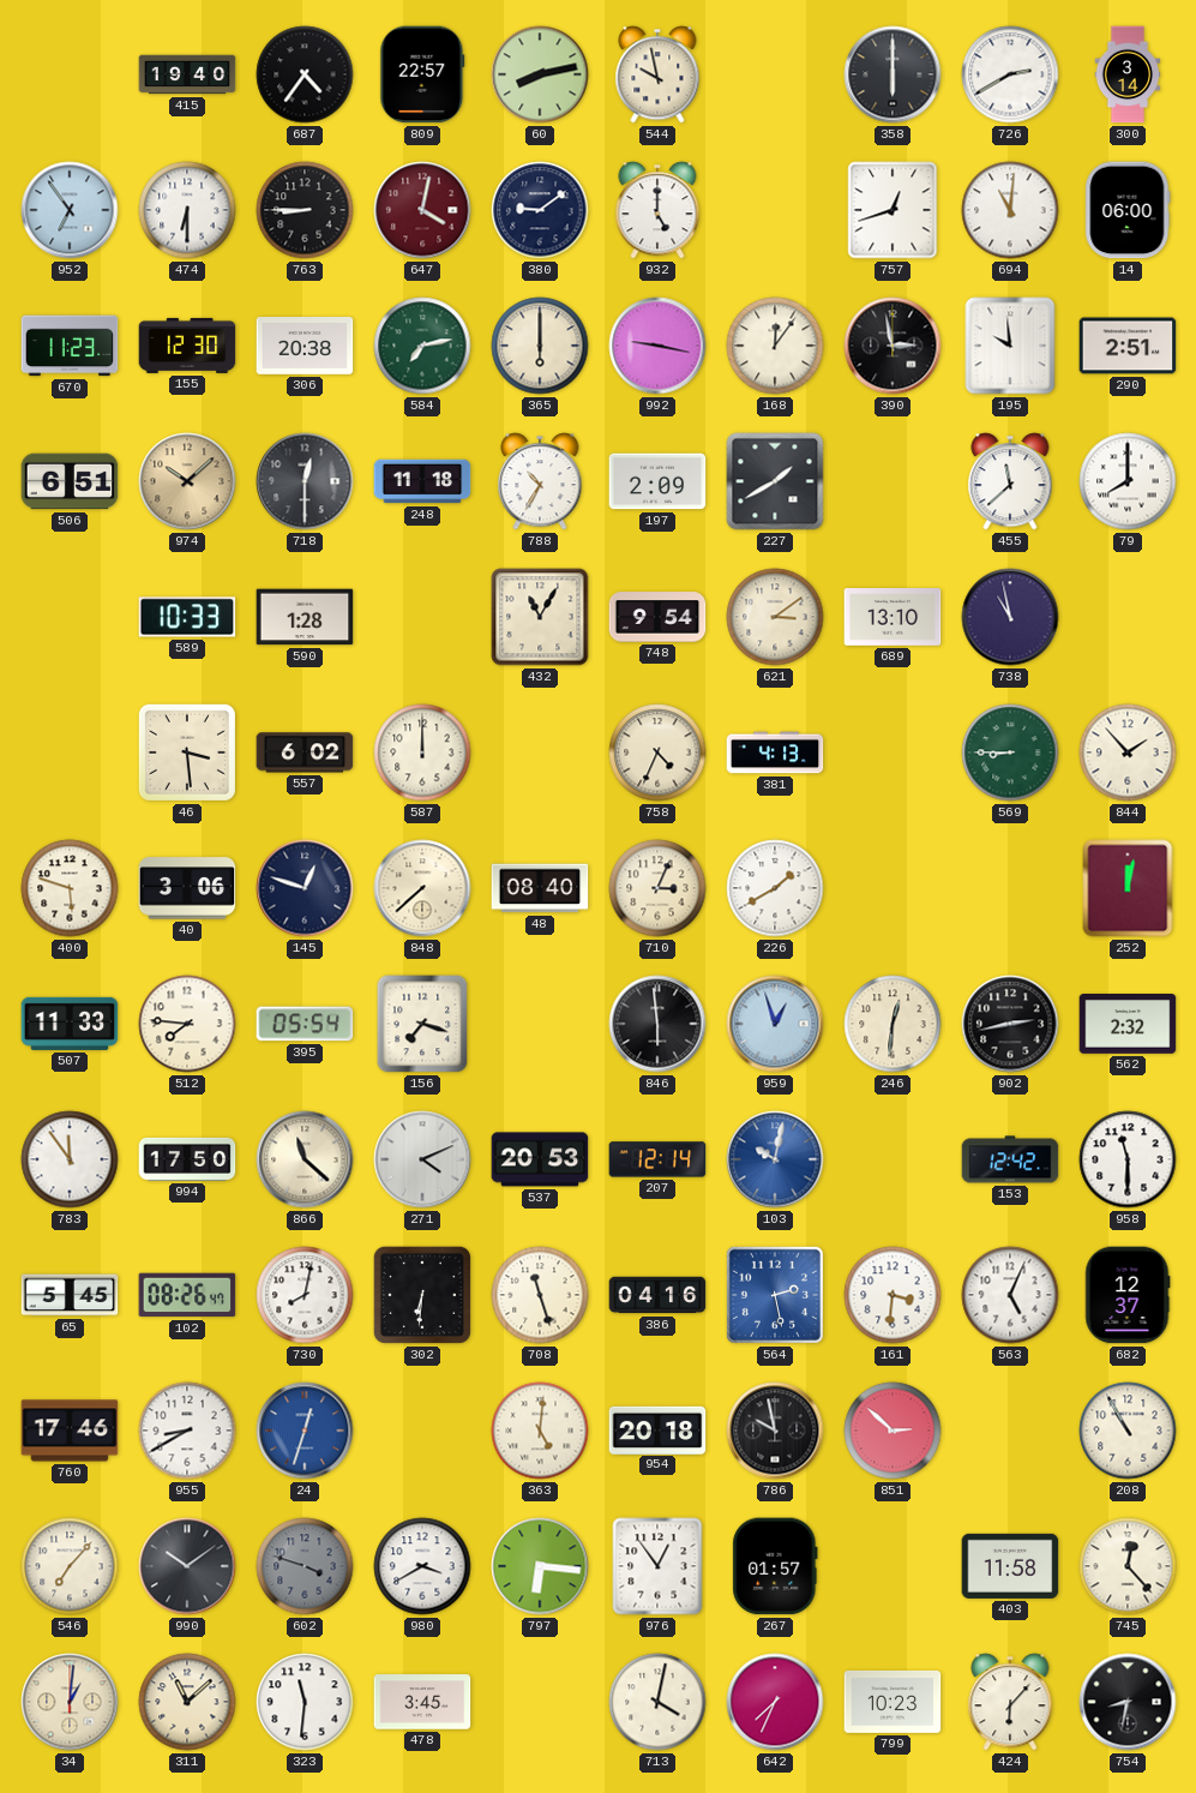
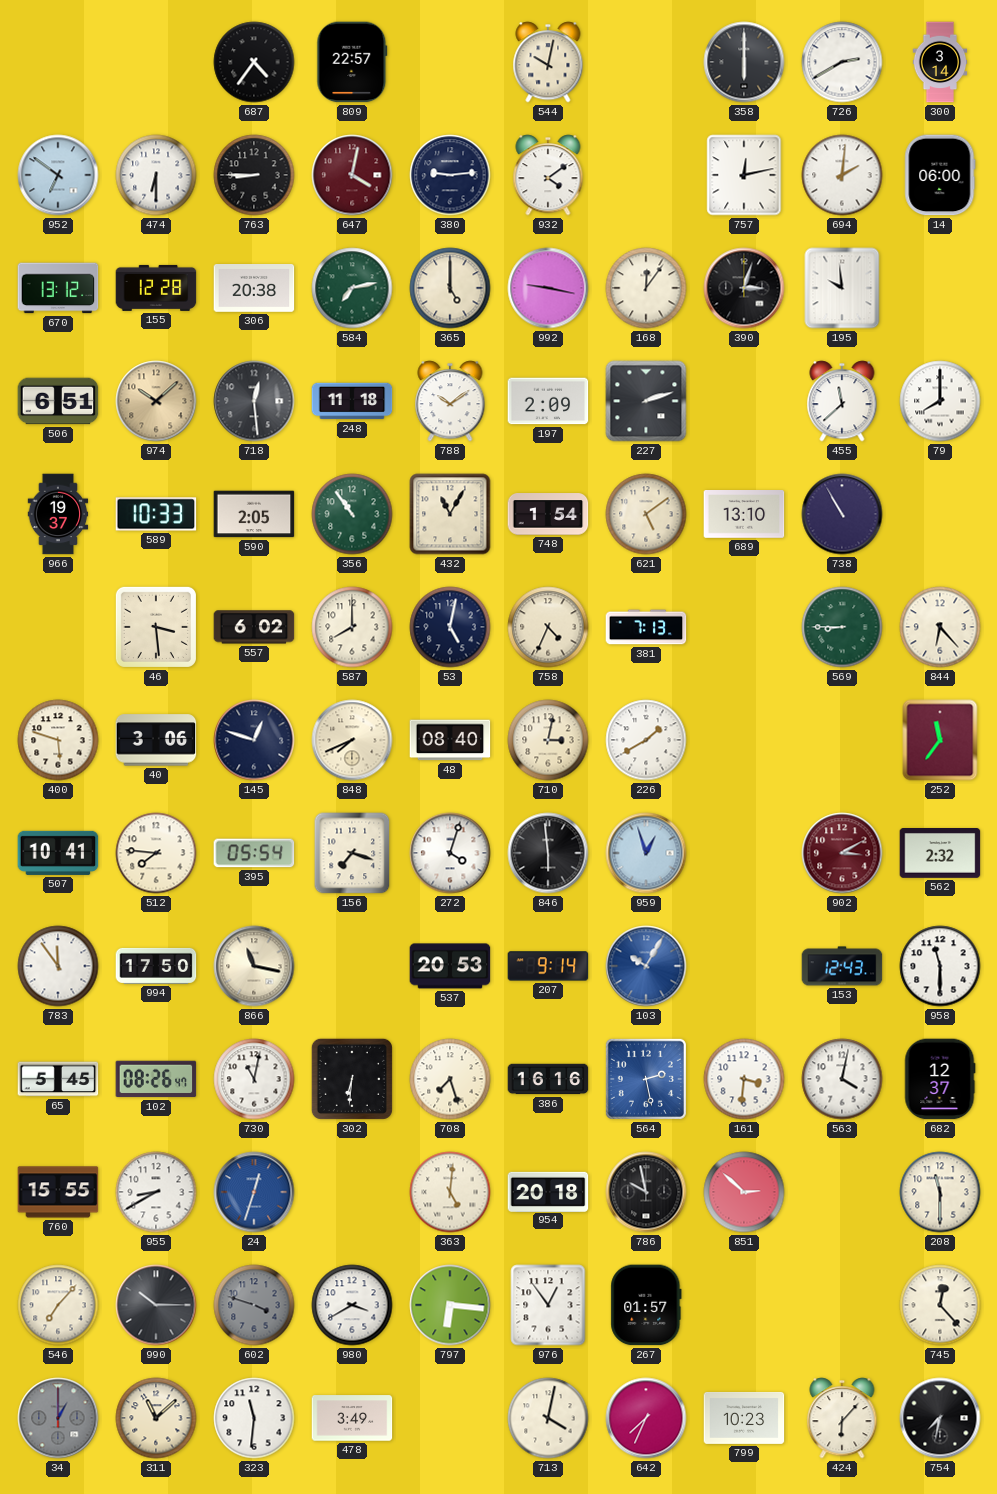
415: 19:40 -> none (187, 74)
60: 8:13 -> none (540, 74)
544: 9:58 -> 10:02 (548, 62)
952: 6:54 -> 6:51 (58, 175)
380: 9:09 -> 9:14 (450, 175)
932: 5:00 -> 4:09 (548, 175)
757: 12:42 -> 12:13 (744, 175)
694: 11:01 -> 2:01 (842, 175)
670: 11:23 -> 13:12 (58, 288)
155: 12:30 -> 12:28 (156, 288)
365: 6:00 -> 5:00 (450, 288)
390: 2:58 -> 3:03 (744, 288)
290: 2:51 -> none (1128, 346)
718: 12:30 -> 12:29 (254, 401)
788: 10:35 -> 10:09 (450, 401)
227: 1:40 -> 2:12 (646, 401)
966: none -> 19:37 (58, 514)
590: 1:28 -> 2:05 (254, 514)
356: none -> 10:54 (352, 514)
748: 9:54 -> 1:54 (548, 514)
621: 3:09 -> 5:09 (646, 514)
738: 10:58 -> 10:55 (842, 514)
587: 12:00 -> 8:00 (352, 627)
53: none -> 5:02 (450, 627)
381: 4:13 -> 7:13 (646, 627)
844: 1:53 -> 6:23 (940, 627)
848: 7:38 -> 7:41 (352, 740)
710: 3:04 -> 3:02 (548, 740)
252: 12:02 -> 11:36 (940, 740)
507: 11:33 -> 10:41 (58, 853)
272: none -> 4:03 (450, 853)
246: 12:31 -> none (893, 1024)
902: 2:43 -> 3:10 (842, 853)
902 dial: black -> burgundy (842, 853)
866: 11:22 -> 11:17 (254, 966)
271: 4:11 -> none (422, 1159)
207: 12:14 -> 9:14 (548, 966)
103: 10:02 -> 10:05 (646, 966)
153: 12:42 -> 12:43 (842, 966)
730: 8:02 -> 11:02 (254, 1079)
708: 11:27 -> 7:27 (450, 1079)
386: 04:16 -> 16:16 (548, 1079)
563: 5:04 -> 4:02 (842, 1079)
760: 17:46 -> 15:55 (58, 1192)
208: 10:55 -> 11:30 (940, 1192)
990: 10:09 -> 10:15 (156, 1305)
403: 11:58 -> none (1010, 1566)
34: 1:01 -> 1:00 (58, 1418)
34 dial: cream -> grey (58, 1418)
478: 3:45 -> 3:49 (352, 1418)
754: 8:32 -> 7:32 (940, 1418)
